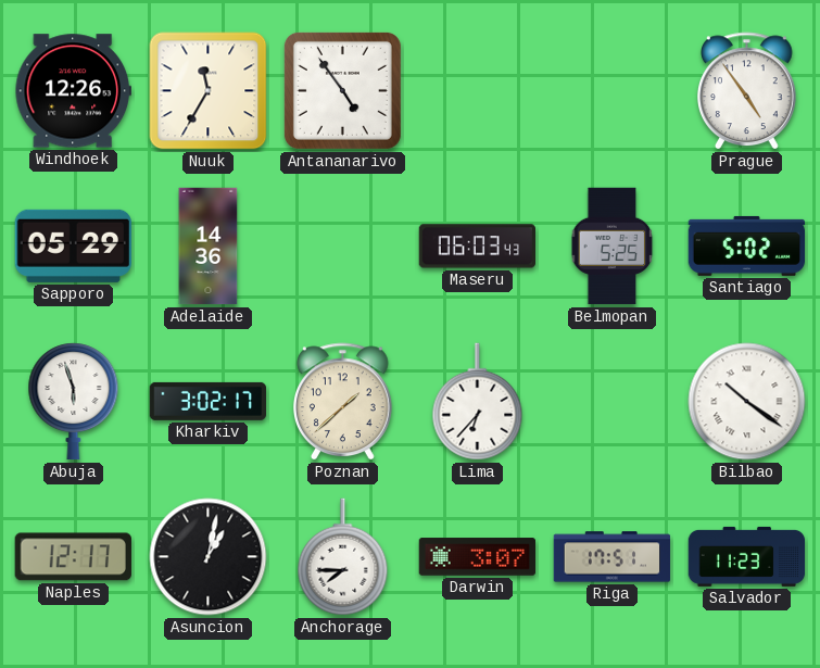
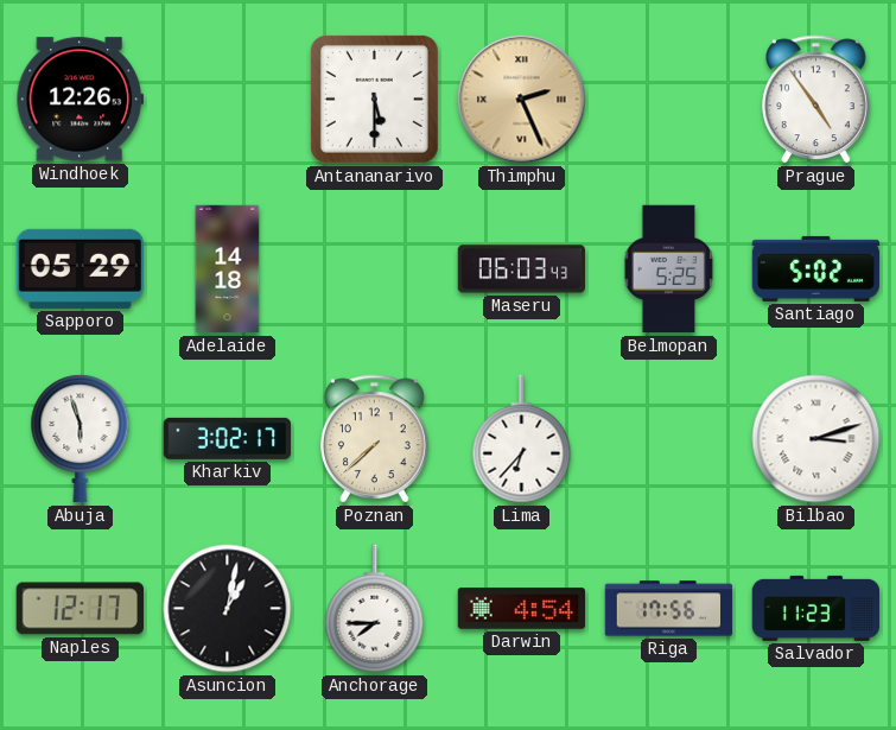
Nuuk: 11:35 -> none (209, 91)
Antananarivo: 4:54 -> 5:30 (374, 99)
Thimphu: none -> 2:26 (522, 100)
Adelaide: 14:36 -> 14:18 (228, 269)
Poznan: 1:38 -> 7:38 (375, 439)
Bilbao: 10:21 -> 3:12 (816, 439)
Darwin: 3:07 -> 4:54 (522, 609)
Riga: 17:51 -> 17:56 (669, 609)
